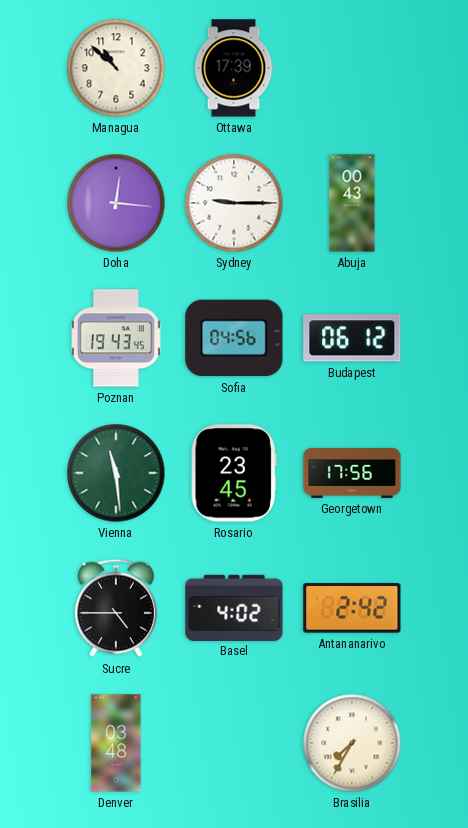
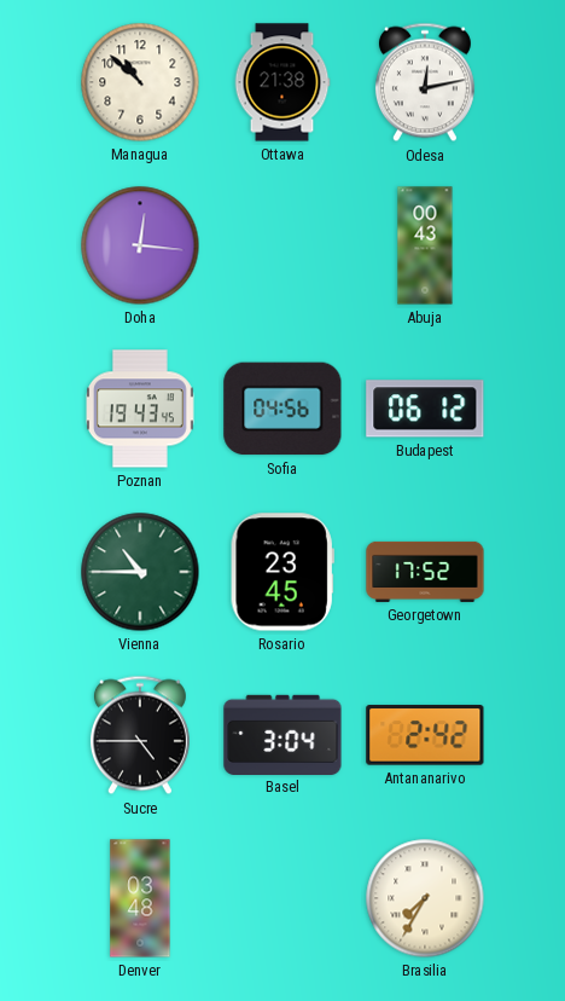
Ottawa: 17:39 -> 21:38 (282, 82)
Odesa: none -> 12:13 (425, 82)
Sydney: 9:15 -> none (234, 203)
Vienna: 11:29 -> 10:45 (140, 572)
Georgetown: 17:56 -> 17:52 (425, 572)
Basel: 4:02 -> 3:04 (282, 734)
